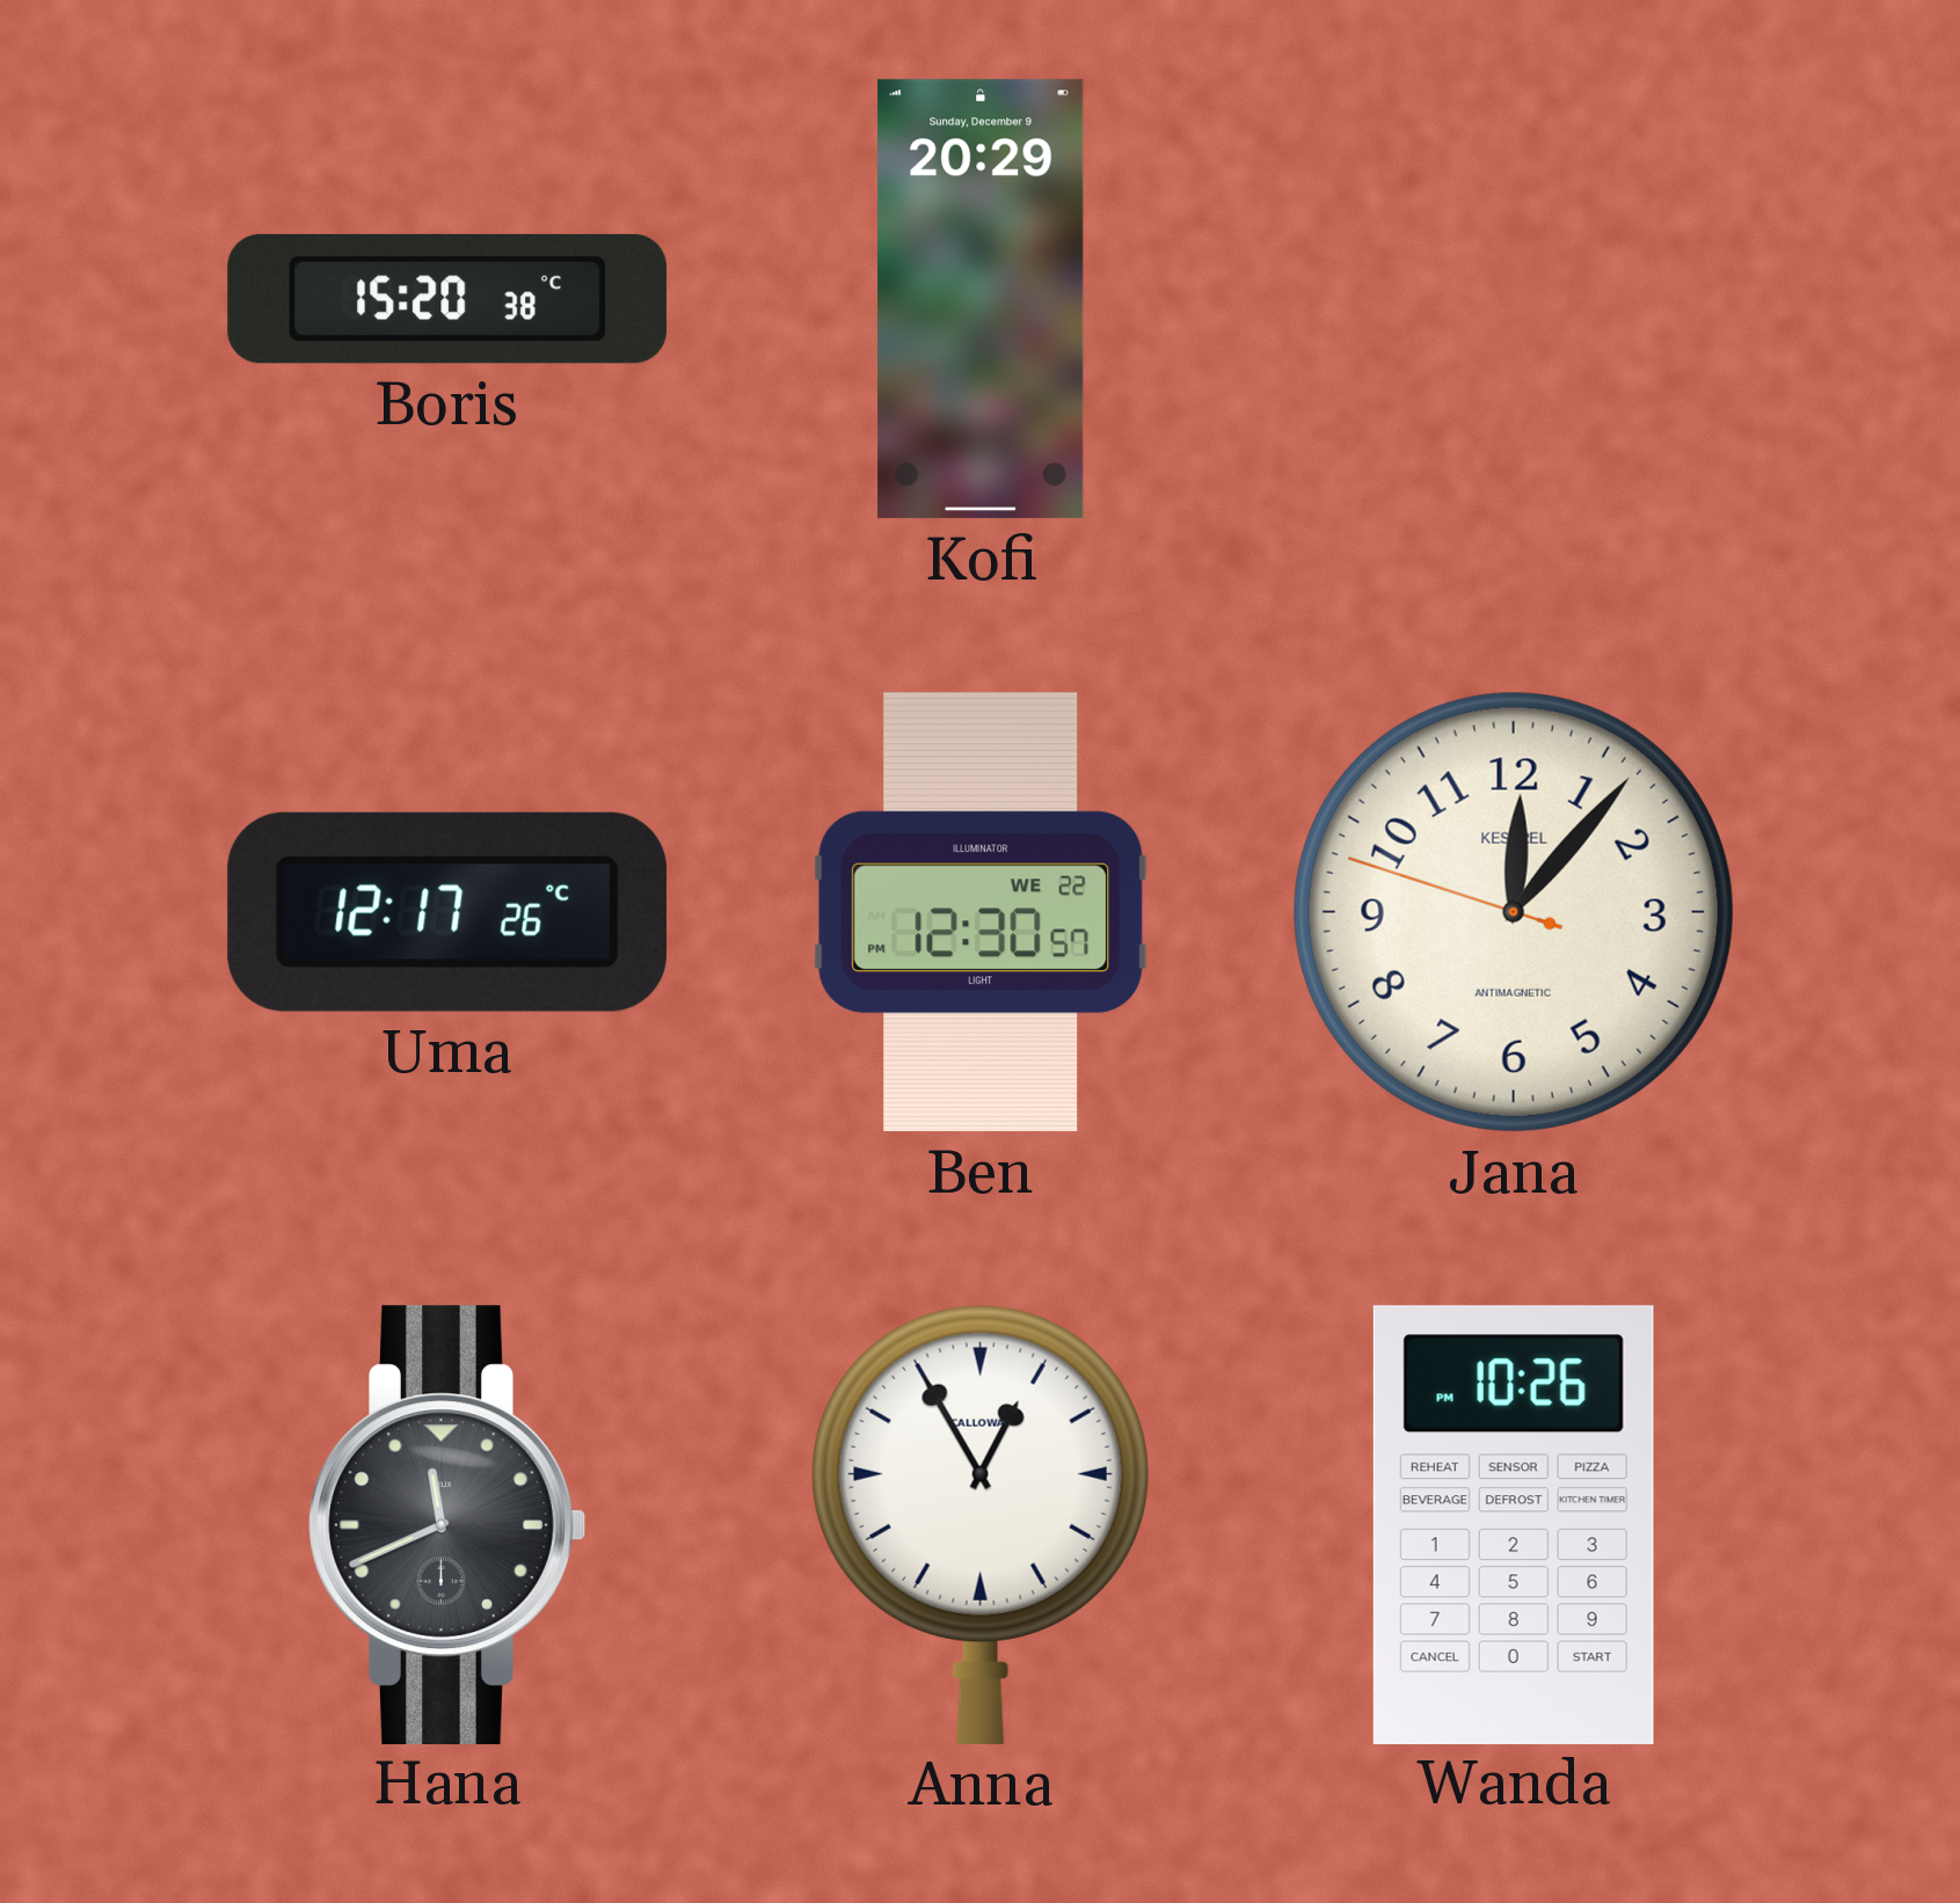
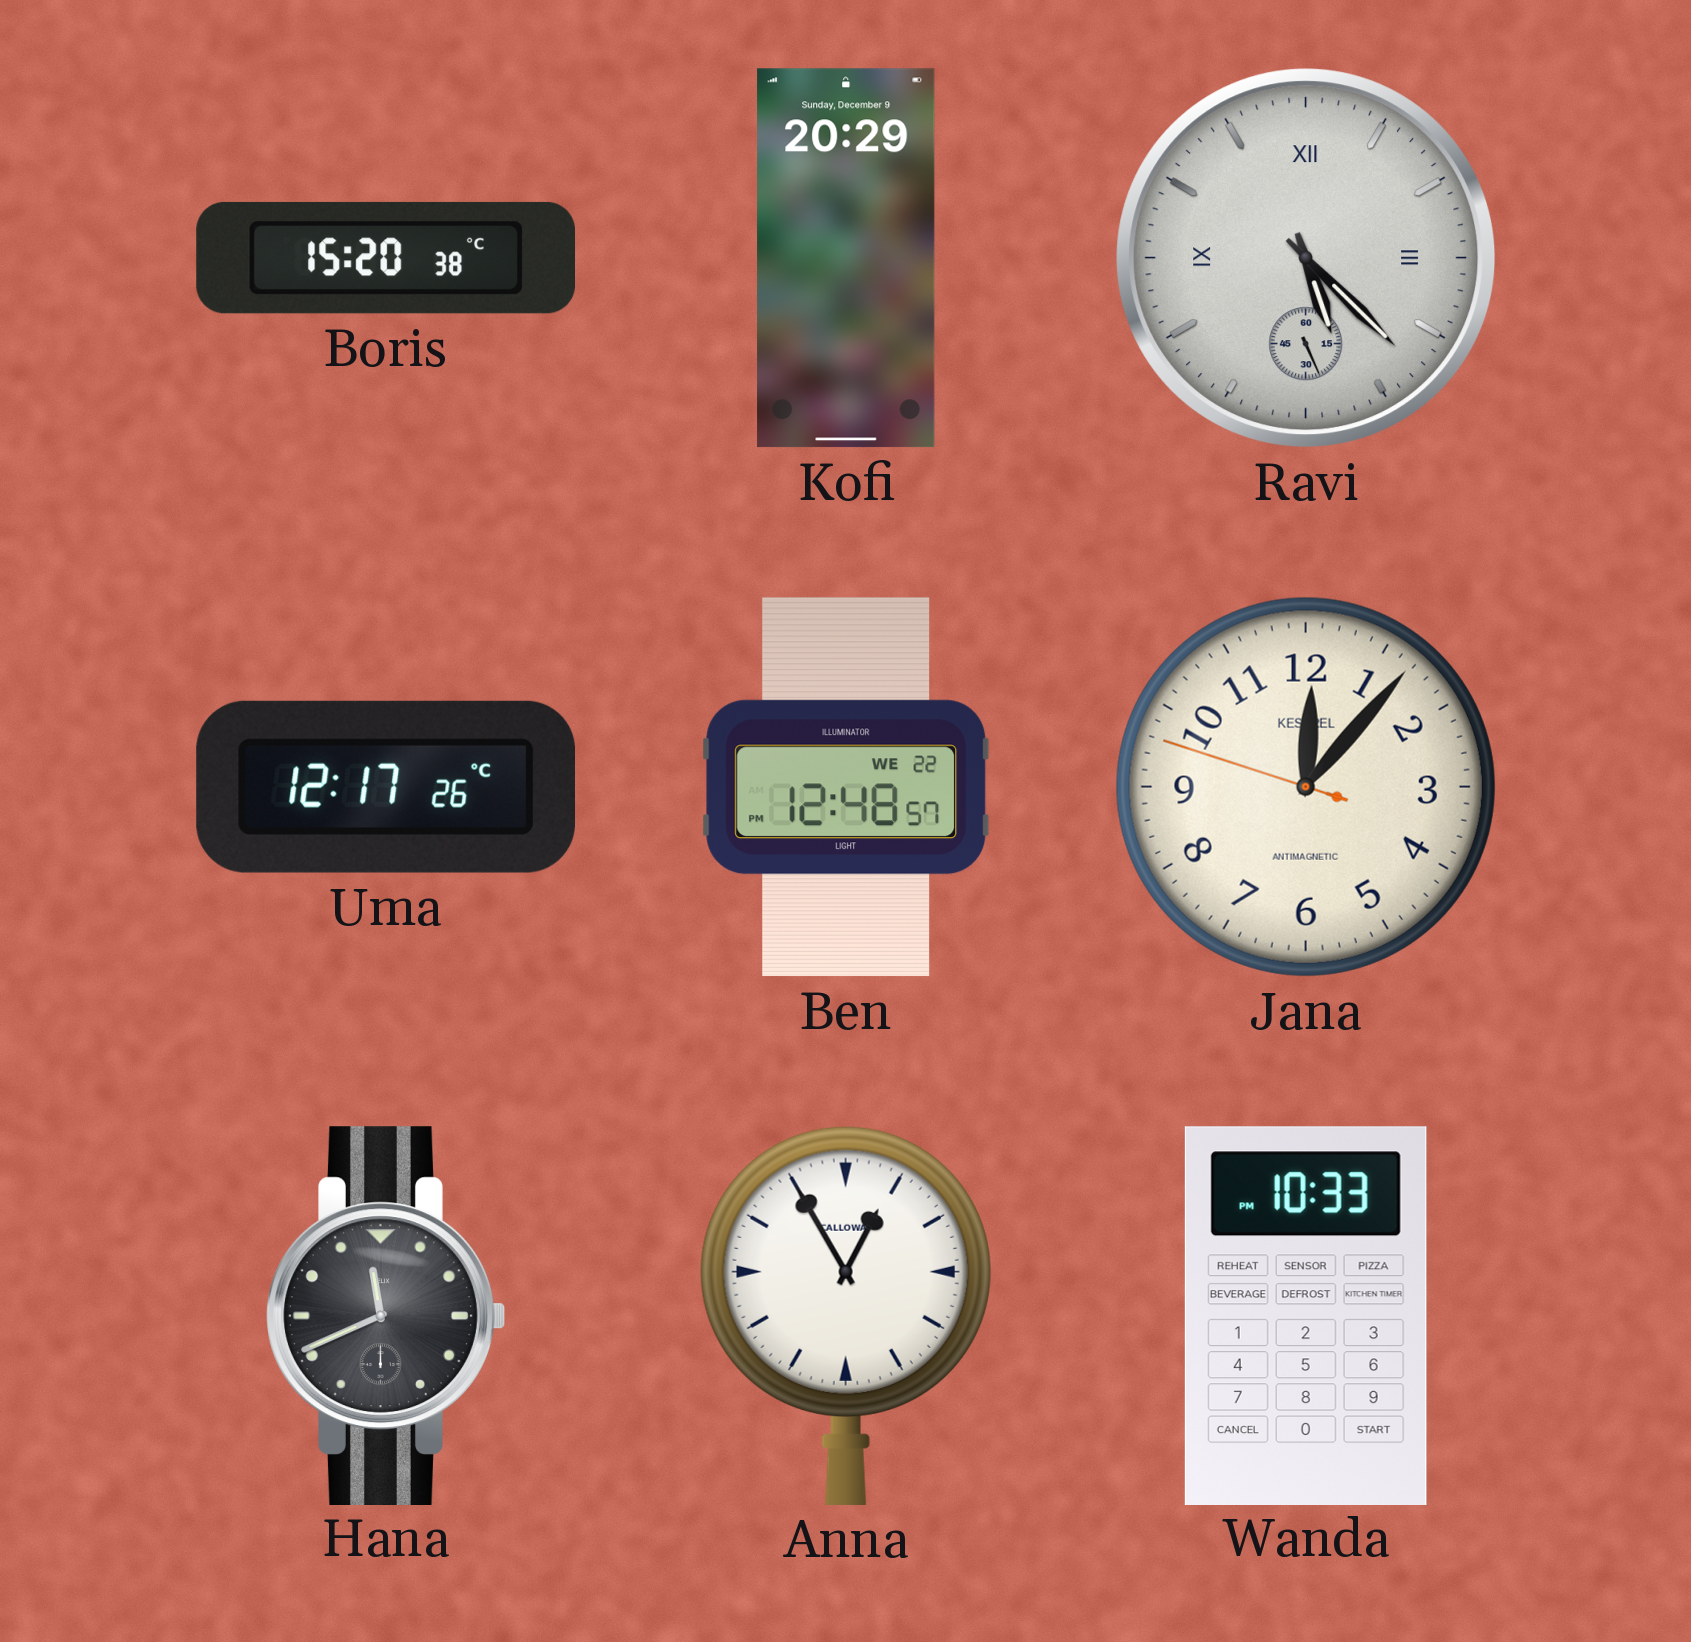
Ravi: none -> 5:22 (1306, 258)
Ben: 12:30 -> 12:48 (846, 787)
Wanda: 10:26 -> 10:33 (1306, 1315)
